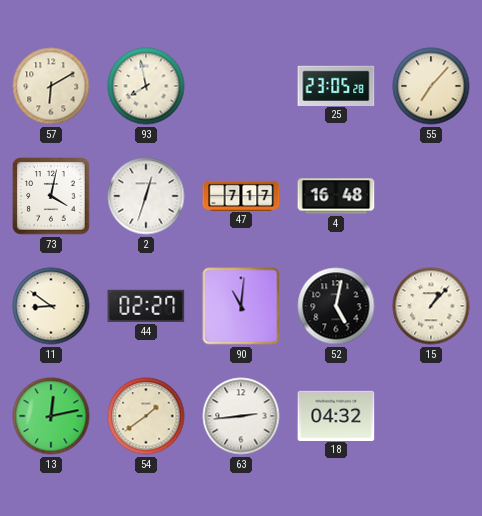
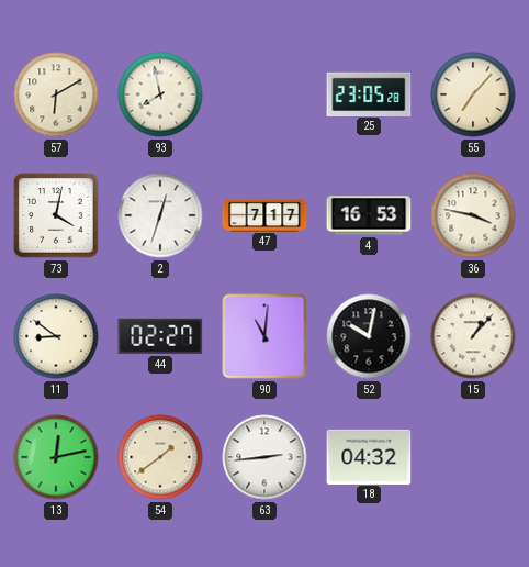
4: 16:48 -> 16:53 (369, 215)
36: none -> 3:47 (473, 215)
52: 5:02 -> 10:02 (369, 336)
